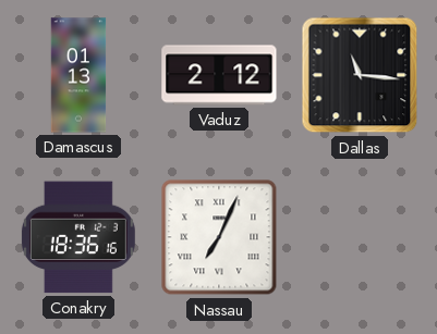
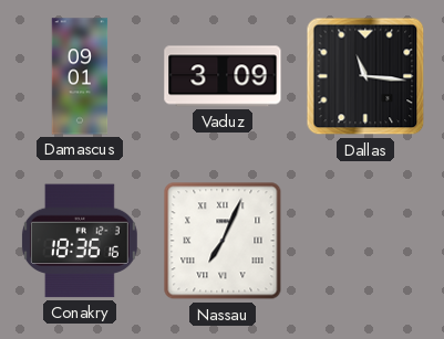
Damascus: 01:13 -> 09:01 (80, 76)
Vaduz: 2:12 -> 3:09 (223, 76)
